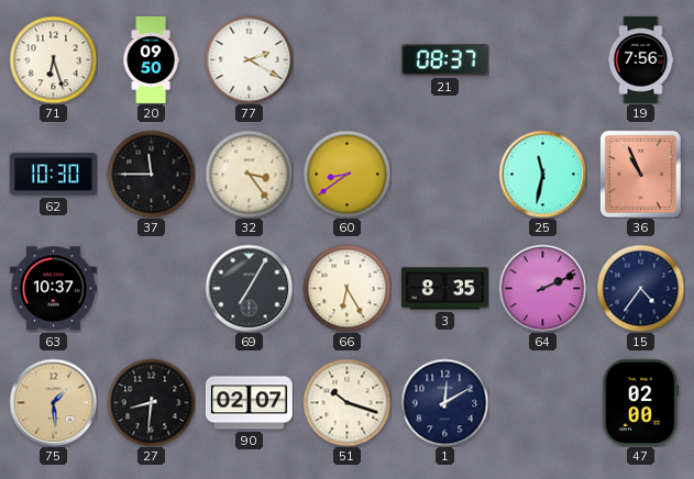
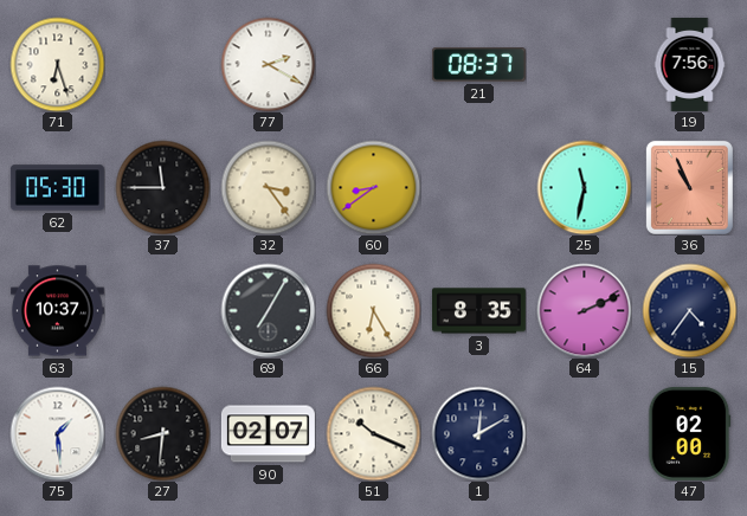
20: 09:50 -> none (151, 59)
62: 10:30 -> 05:30 (57, 188)
75 dial: champagne -> white (57, 433)
51: 10:18 -> 10:19 (373, 433)
